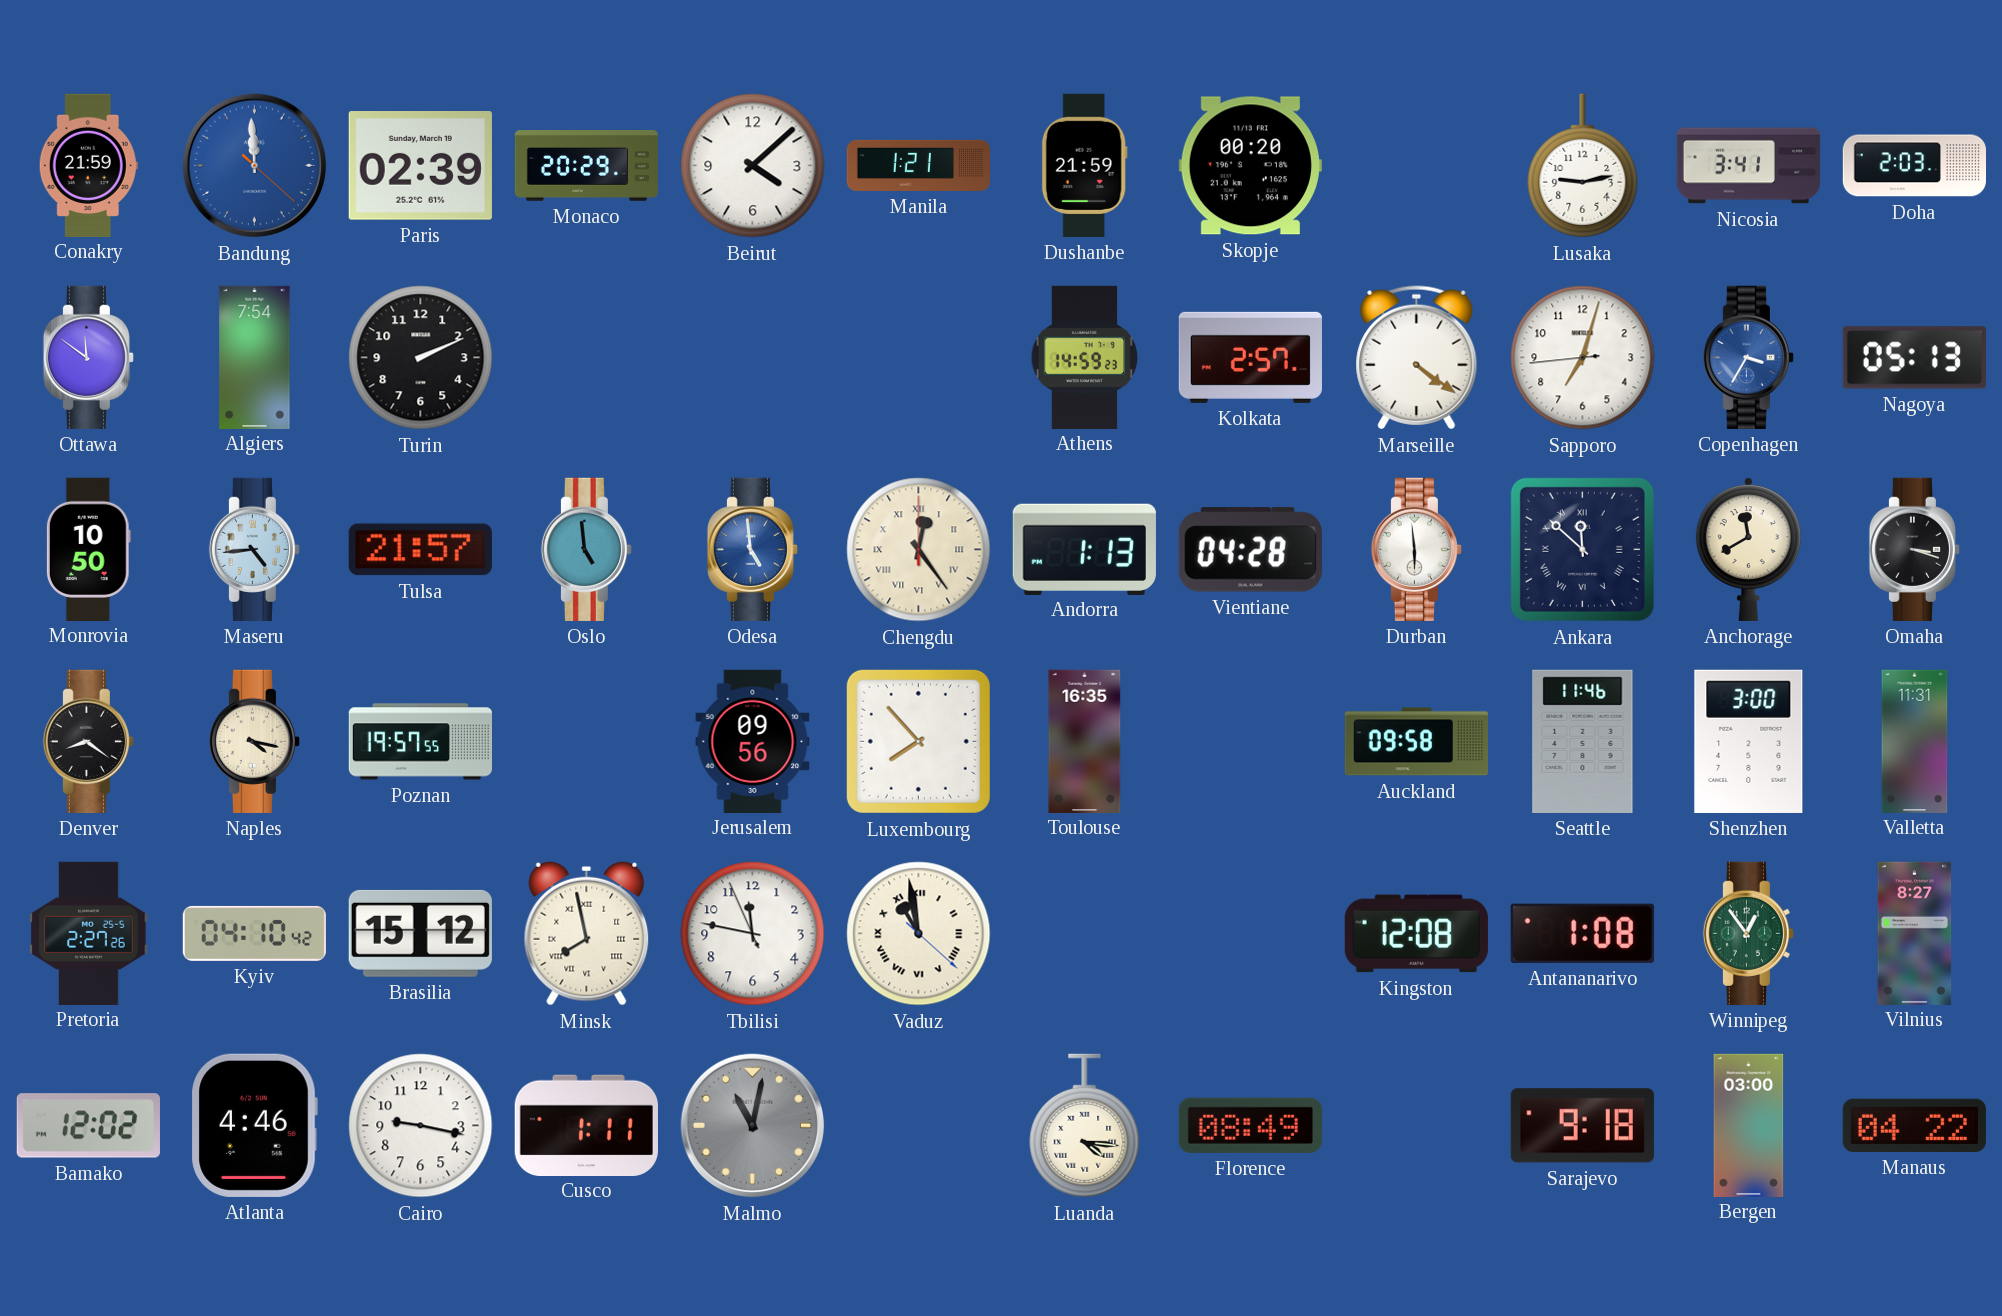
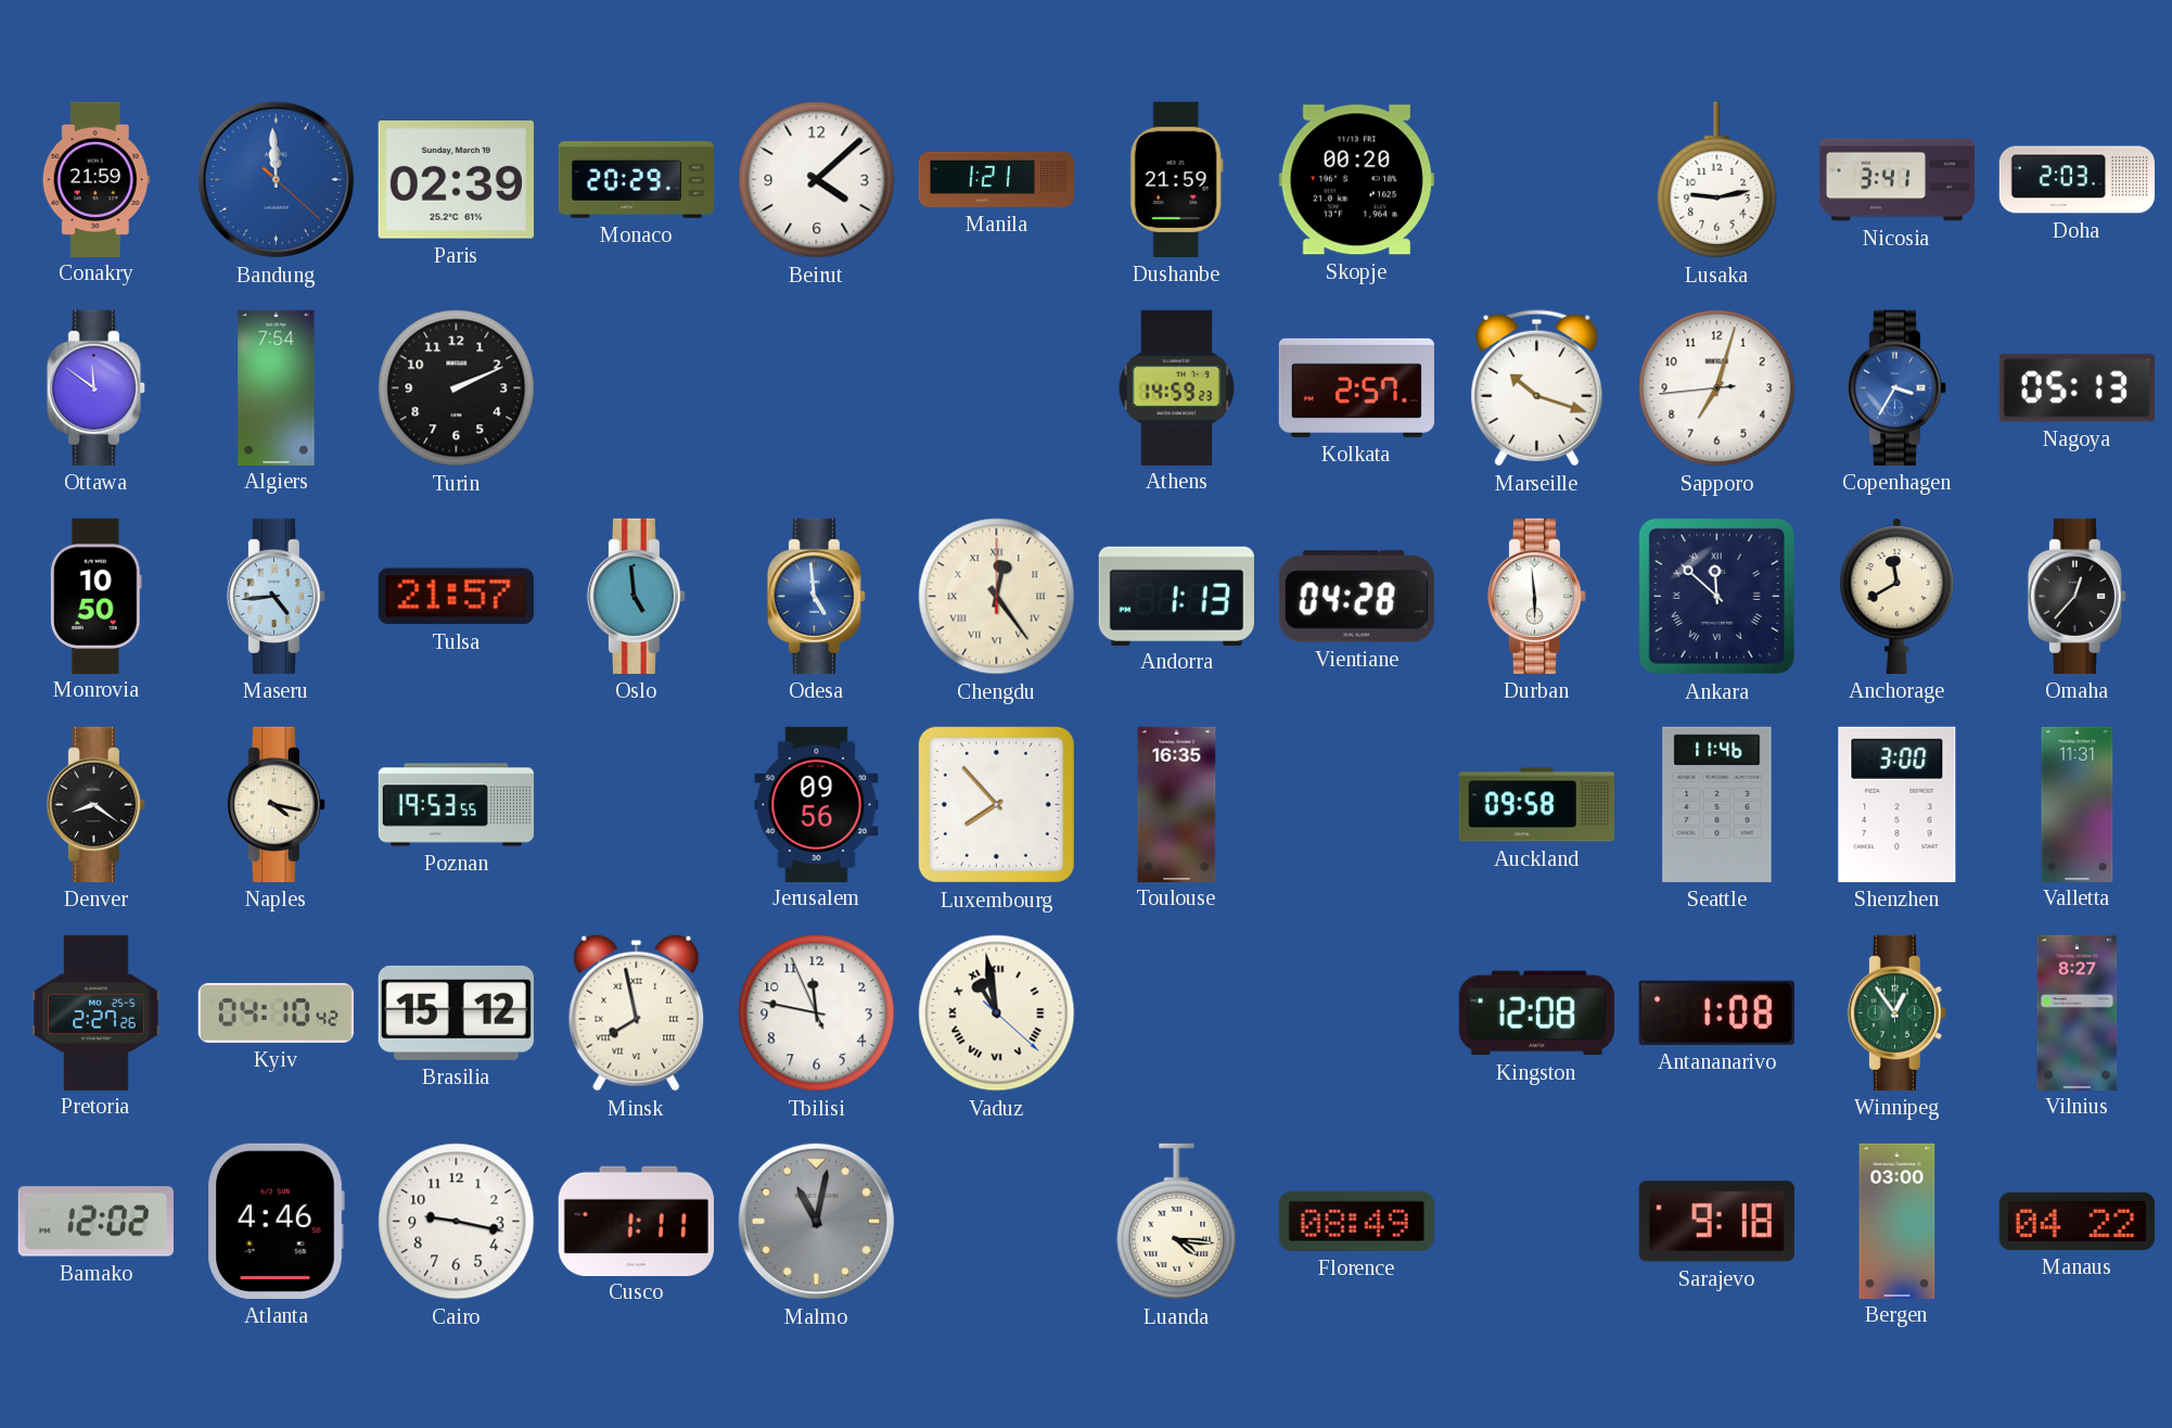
Marseille: 4:21 -> 10:18 (1537, 388)
Omaha: 3:18 -> 12:37 (2077, 596)
Poznan: 19:57 -> 19:53 (456, 805)
